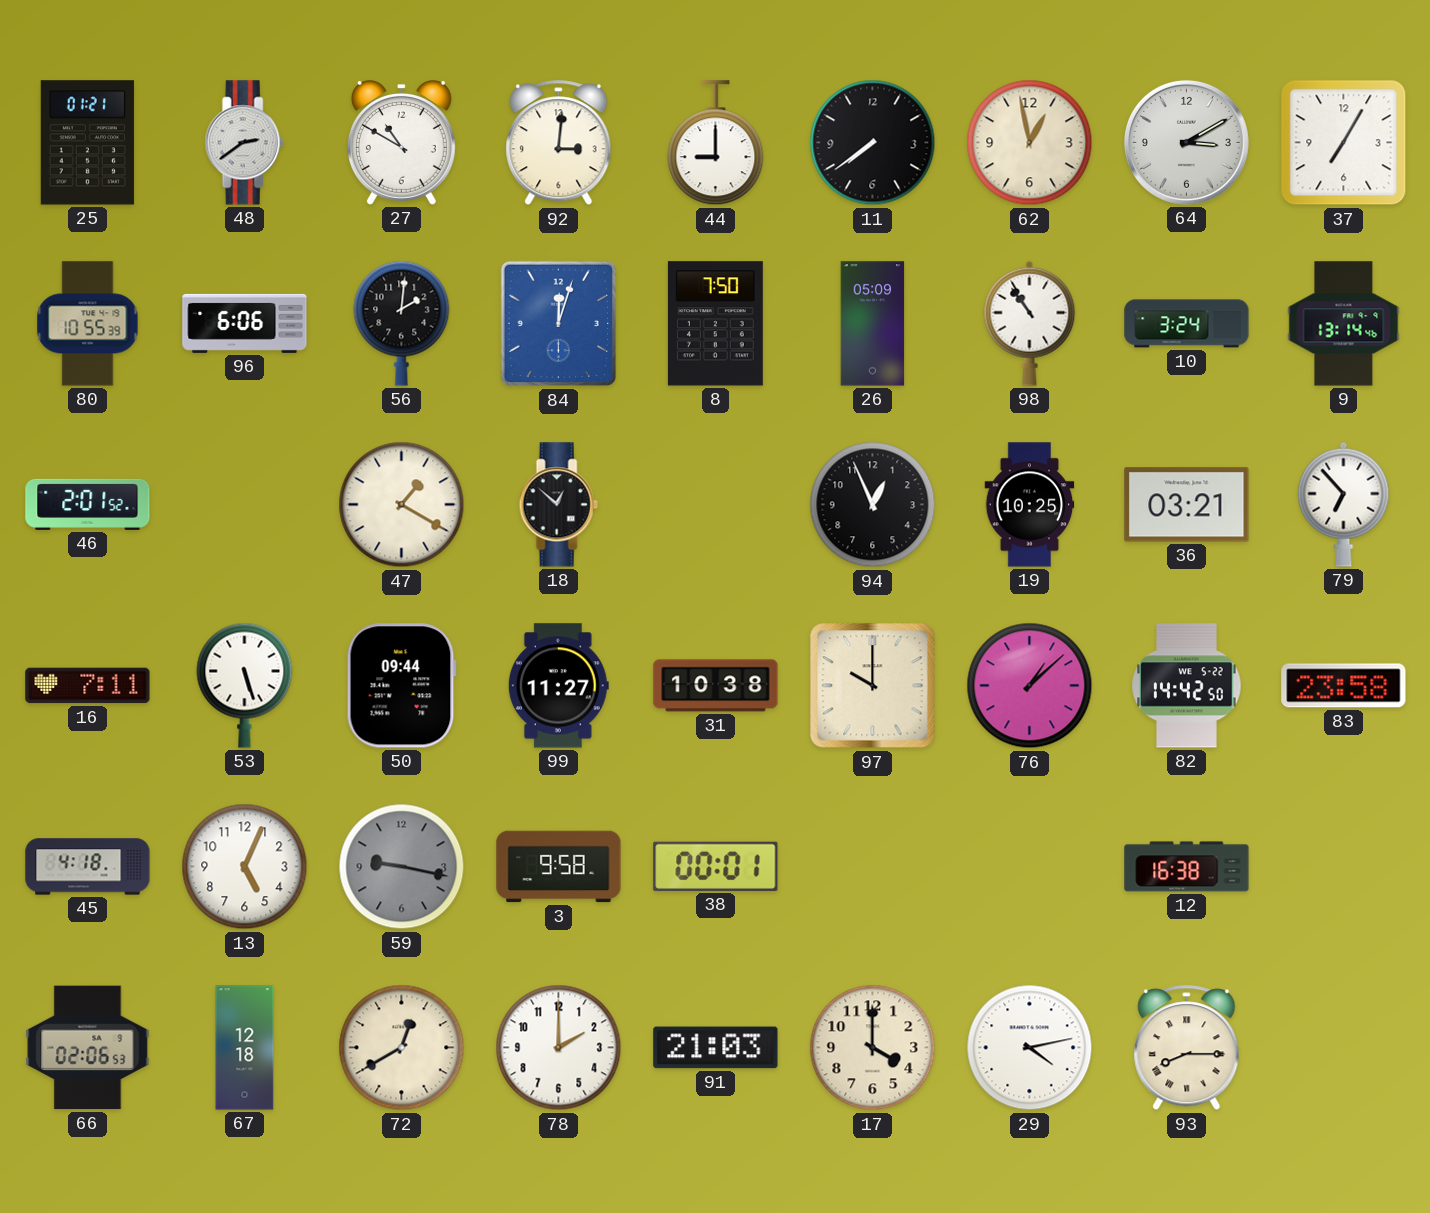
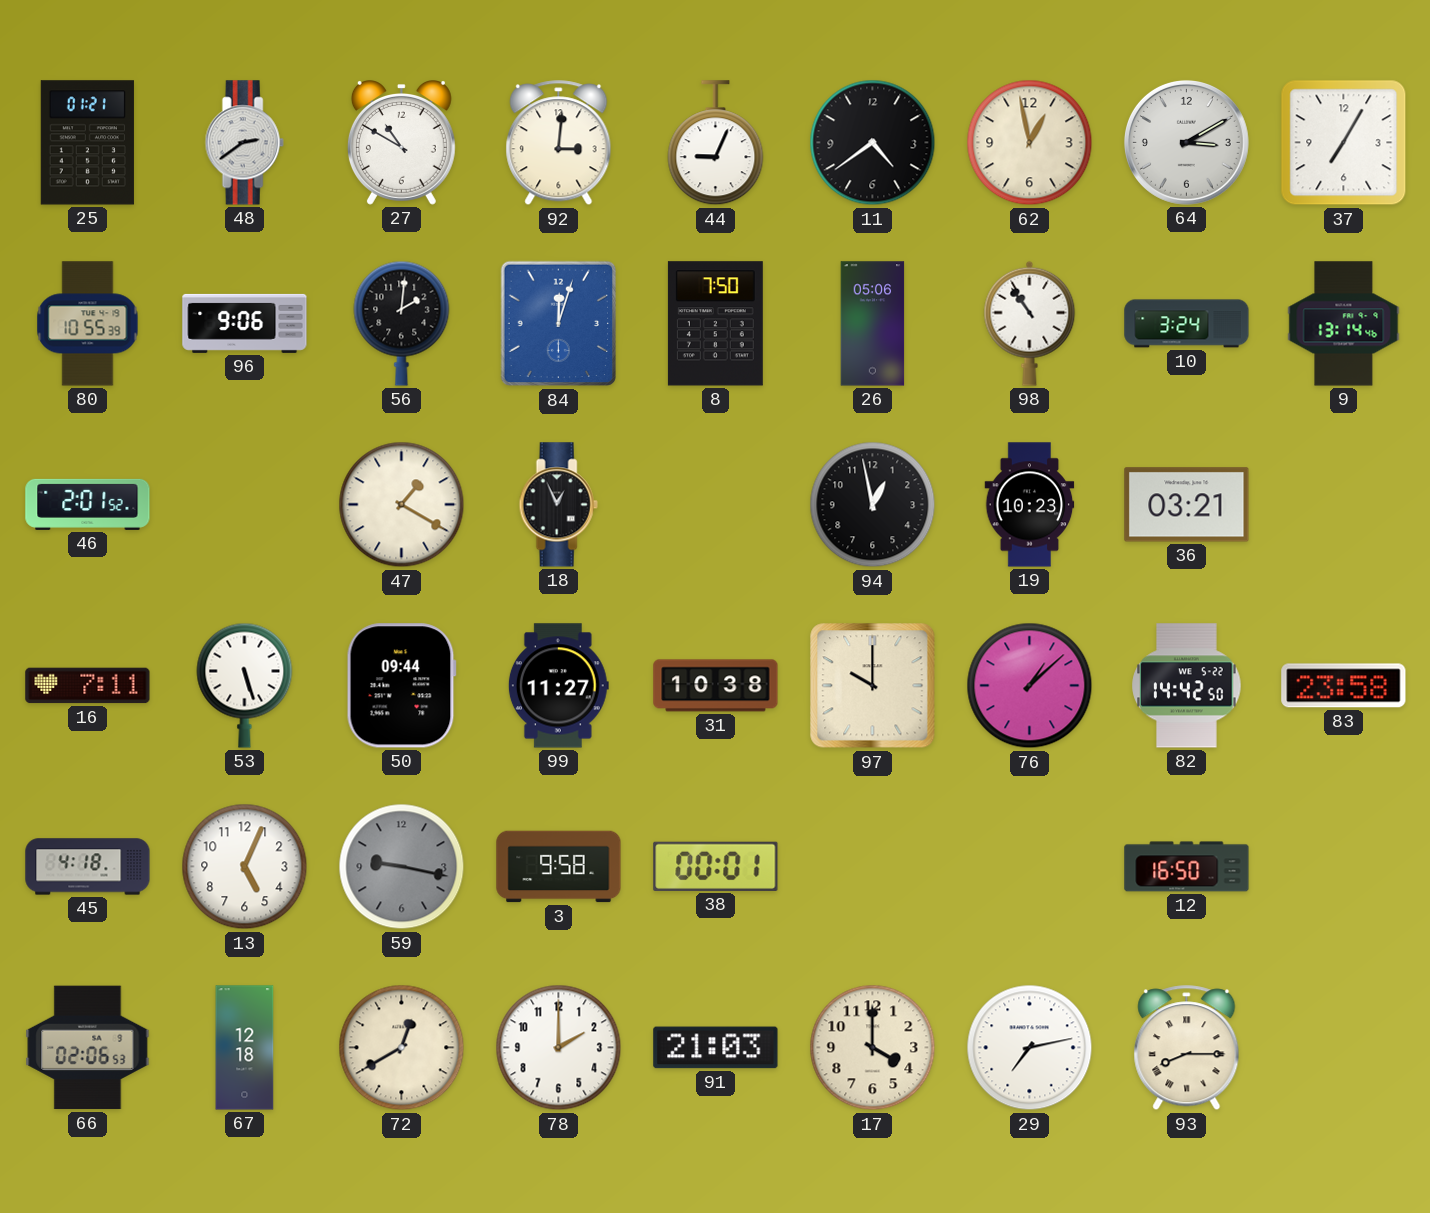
44: 9:00 -> 9:04 (716, 143)
11: 7:39 -> 4:39 (873, 143)
96: 6:06 -> 9:06 (245, 323)
26: 05:09 -> 05:06 (873, 324)
18: 12:52 -> 12:56 (558, 505)
94: 12:56 -> 12:58 (873, 505)
19: 10:25 -> 10:23 (1030, 505)
79: 6:53 -> none (1344, 504)
12: 16:38 -> 16:50 (1187, 867)
29: 4:13 -> 7:13 (1030, 1048)
